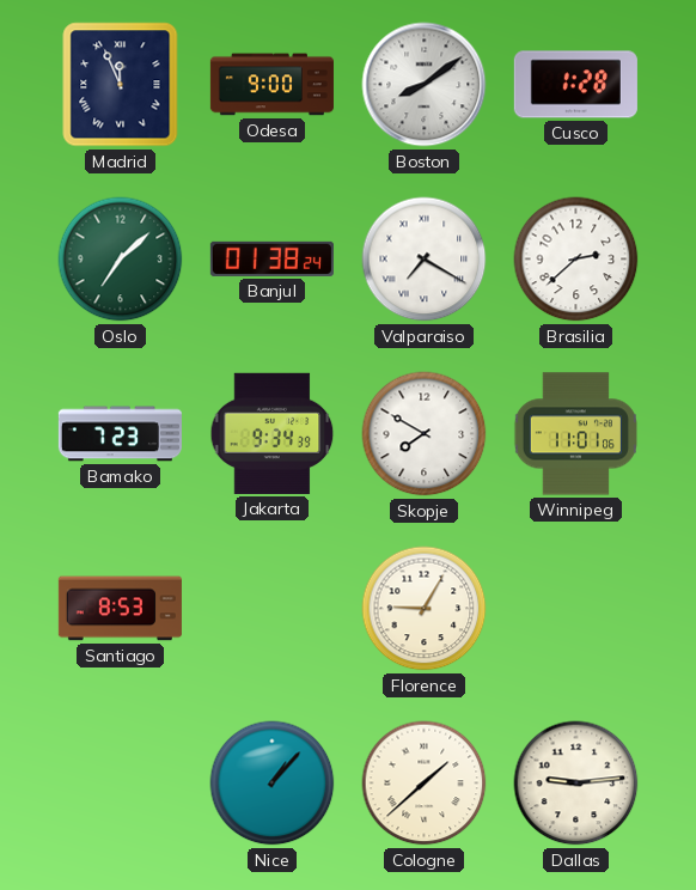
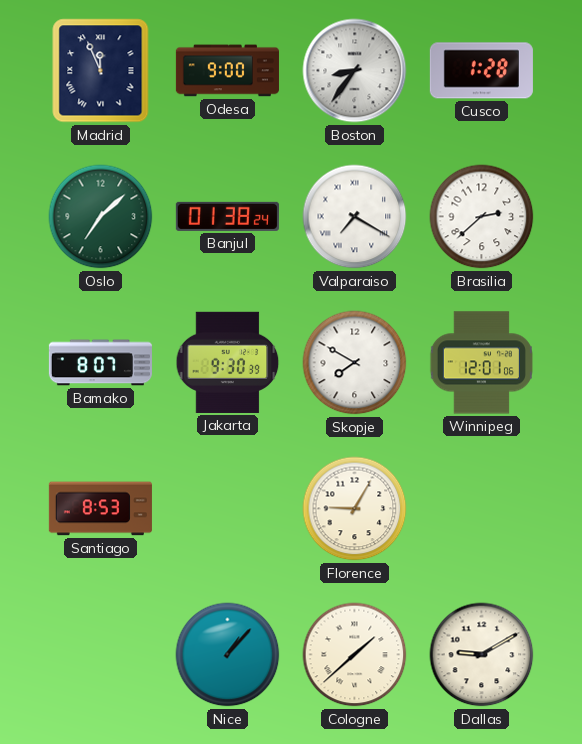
Boston: 8:09 -> 8:36 (355, 71)
Bamako: 7:23 -> 8:07 (100, 363)
Jakarta: 9:34 -> 9:30 (228, 362)
Winnipeg: 11:01 -> 12:01 (481, 363)
Dallas: 9:14 -> 9:10 (482, 655)
